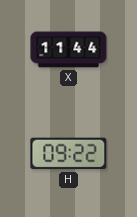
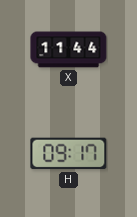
H: 09:22 -> 09:17 (69, 154)
